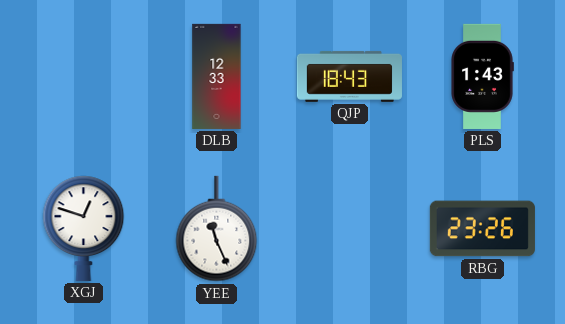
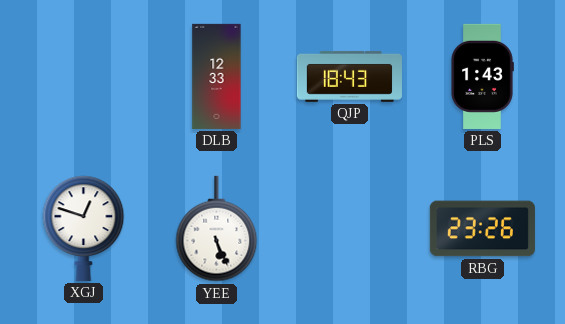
YEE: 11:26 -> 5:26 (217, 229)
